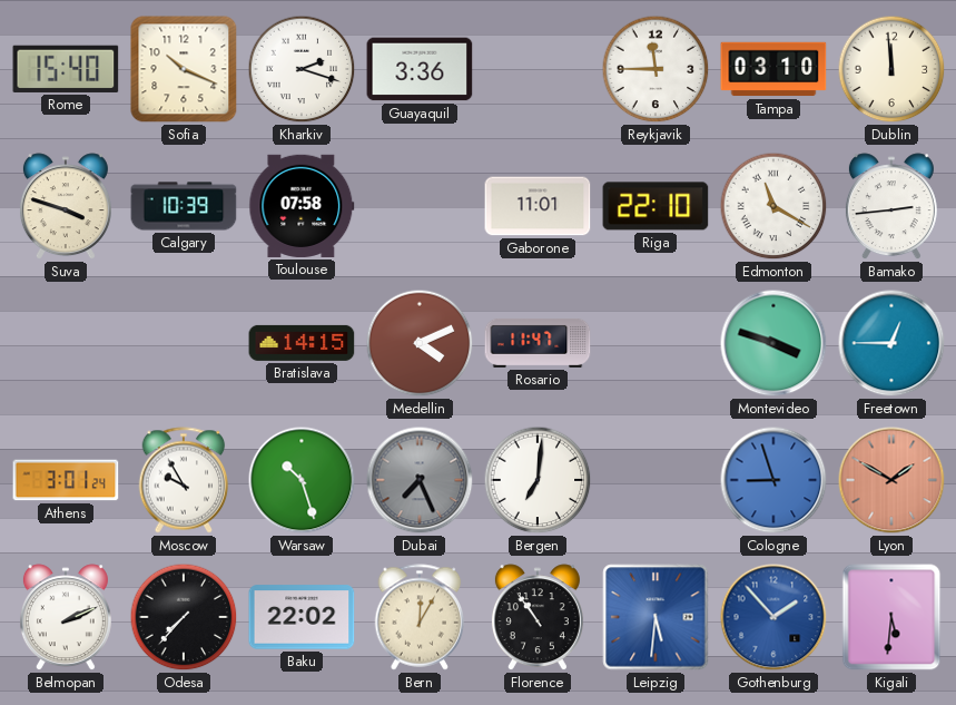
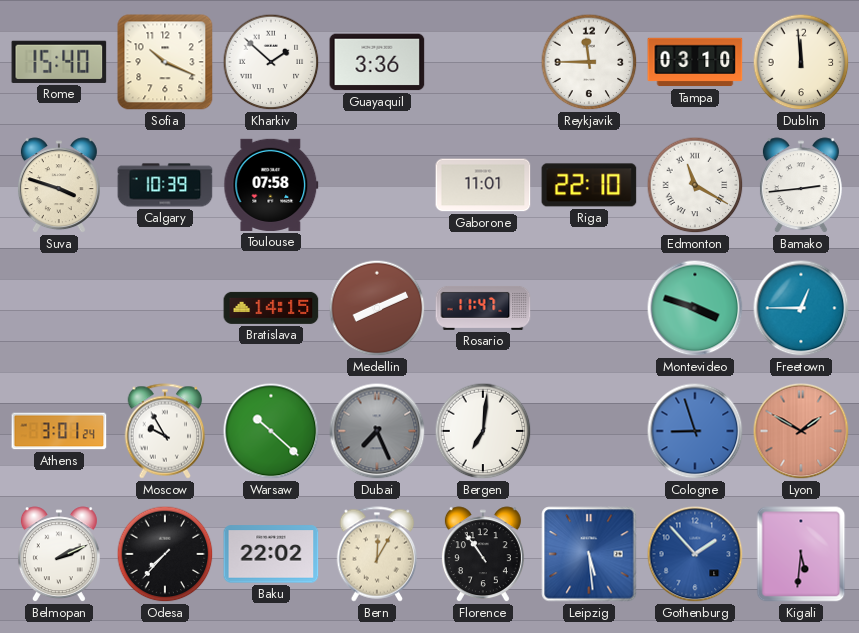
Kharkiv: 2:18 -> 1:52 (271, 62)
Medellin: 4:11 -> 8:11 (377, 308)
Warsaw: 10:27 -> 10:22 (271, 431)
Leipzig: 5:31 -> 5:29 (589, 554)
